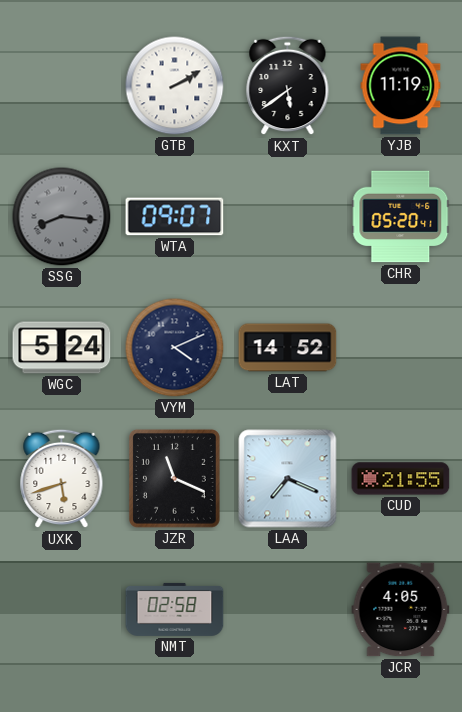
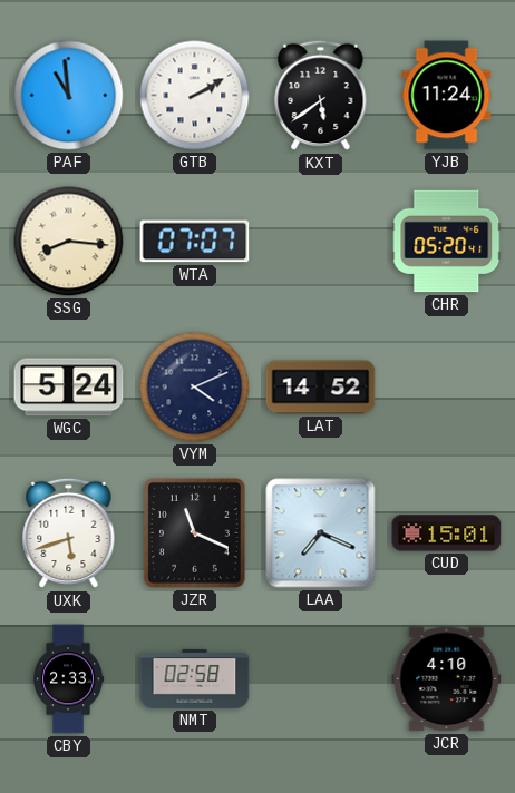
PAF: none -> 10:59 (69, 96)
YJB: 11:19 -> 11:24 (447, 96)
SSG dial: grey -> cream (69, 242)
WTA: 09:07 -> 07:07 (195, 242)
CUD: 21:55 -> 15:01 (447, 533)
CBY: none -> 2:33 (69, 679)
JCR: 4:05 -> 4:10 (447, 679)
